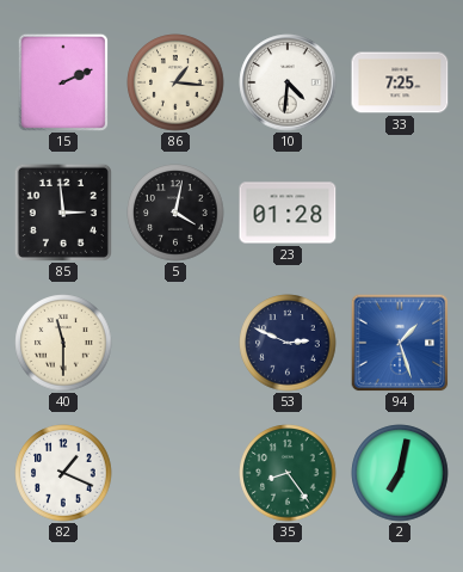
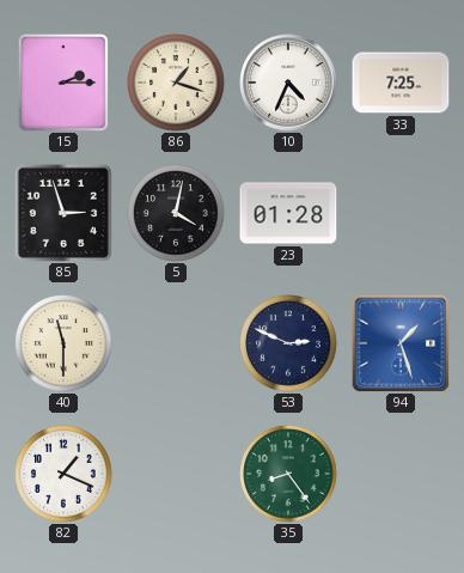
15: 2:11 -> 2:15 (62, 81)
86: 1:16 -> 1:18 (176, 83)
10: 4:31 -> 4:34 (288, 83)
85: 2:59 -> 2:57 (63, 213)
2: 7:02 -> none (400, 473)
